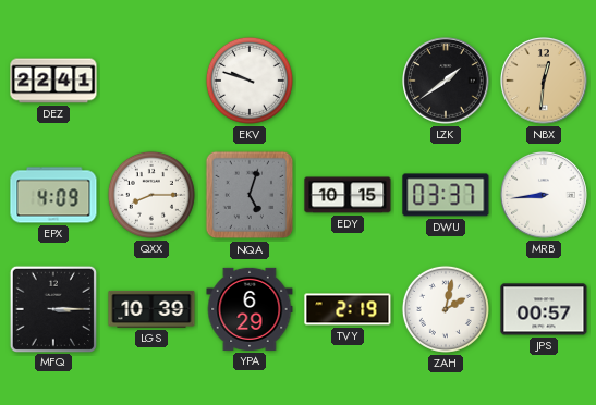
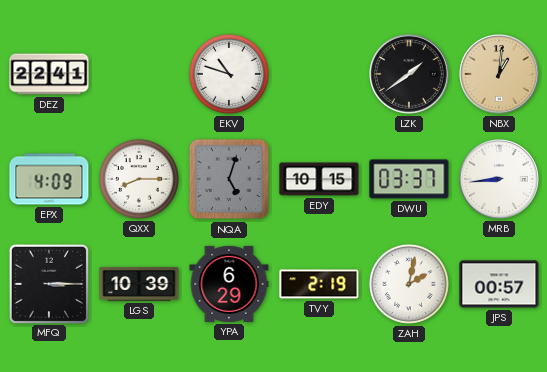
EKV: 9:48 -> 10:48 (229, 74)
NBX: 12:31 -> 1:01 (499, 74)
